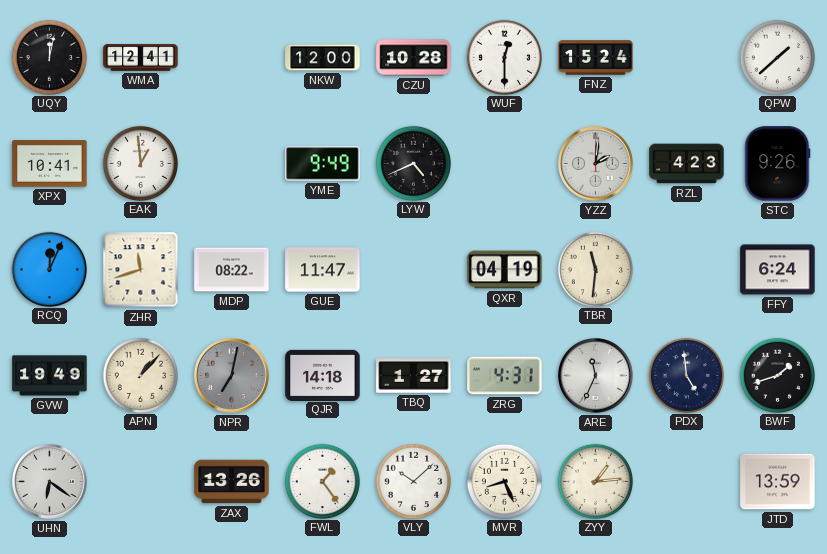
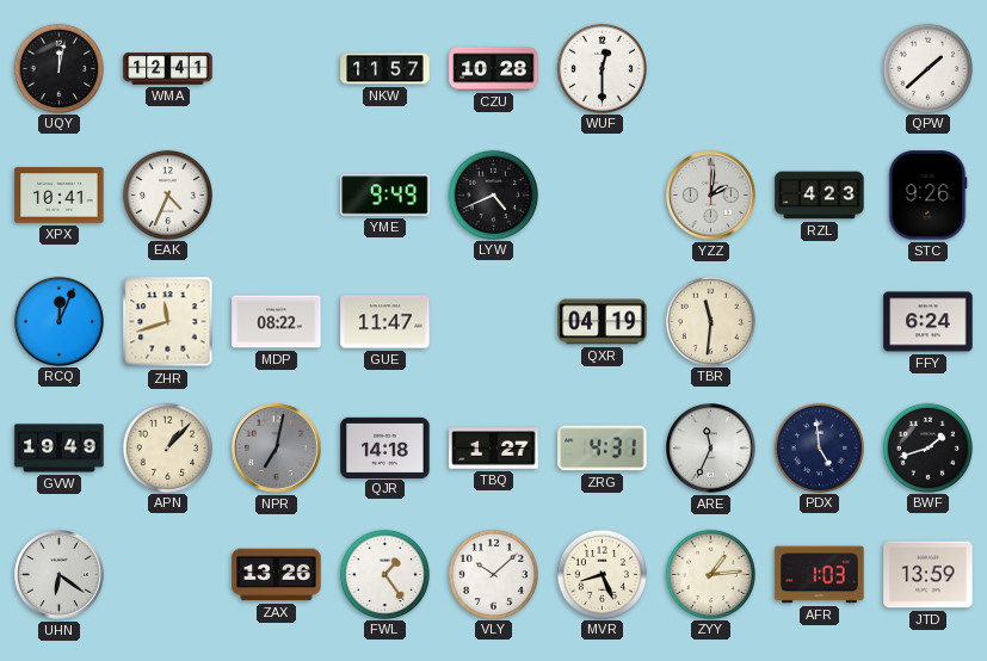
NKW: 12:00 -> 11:57 (385, 69)
FNZ: 15:24 -> none (596, 58)
EAK: 12:59 -> 4:34 (167, 194)
AFR: none -> 1:03 (820, 575)
